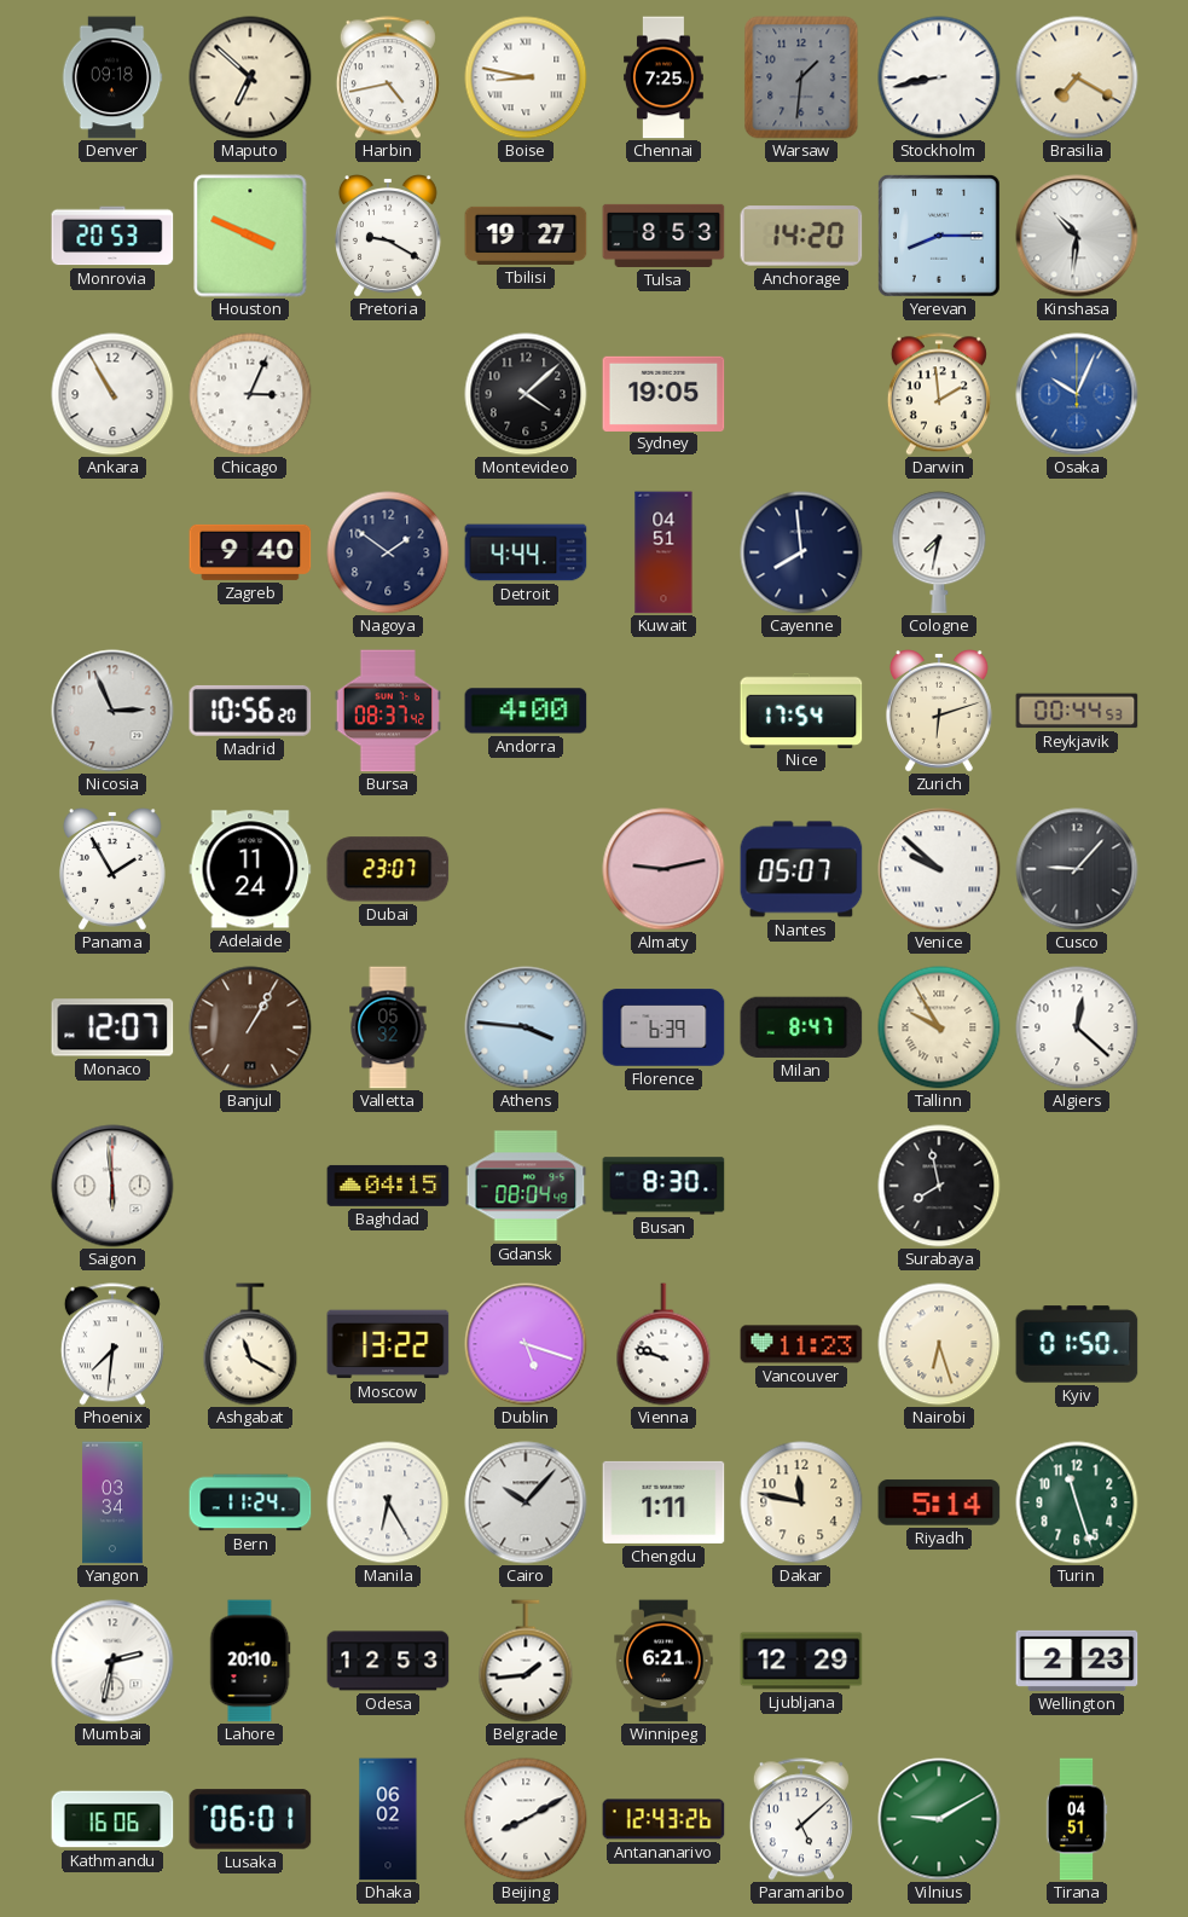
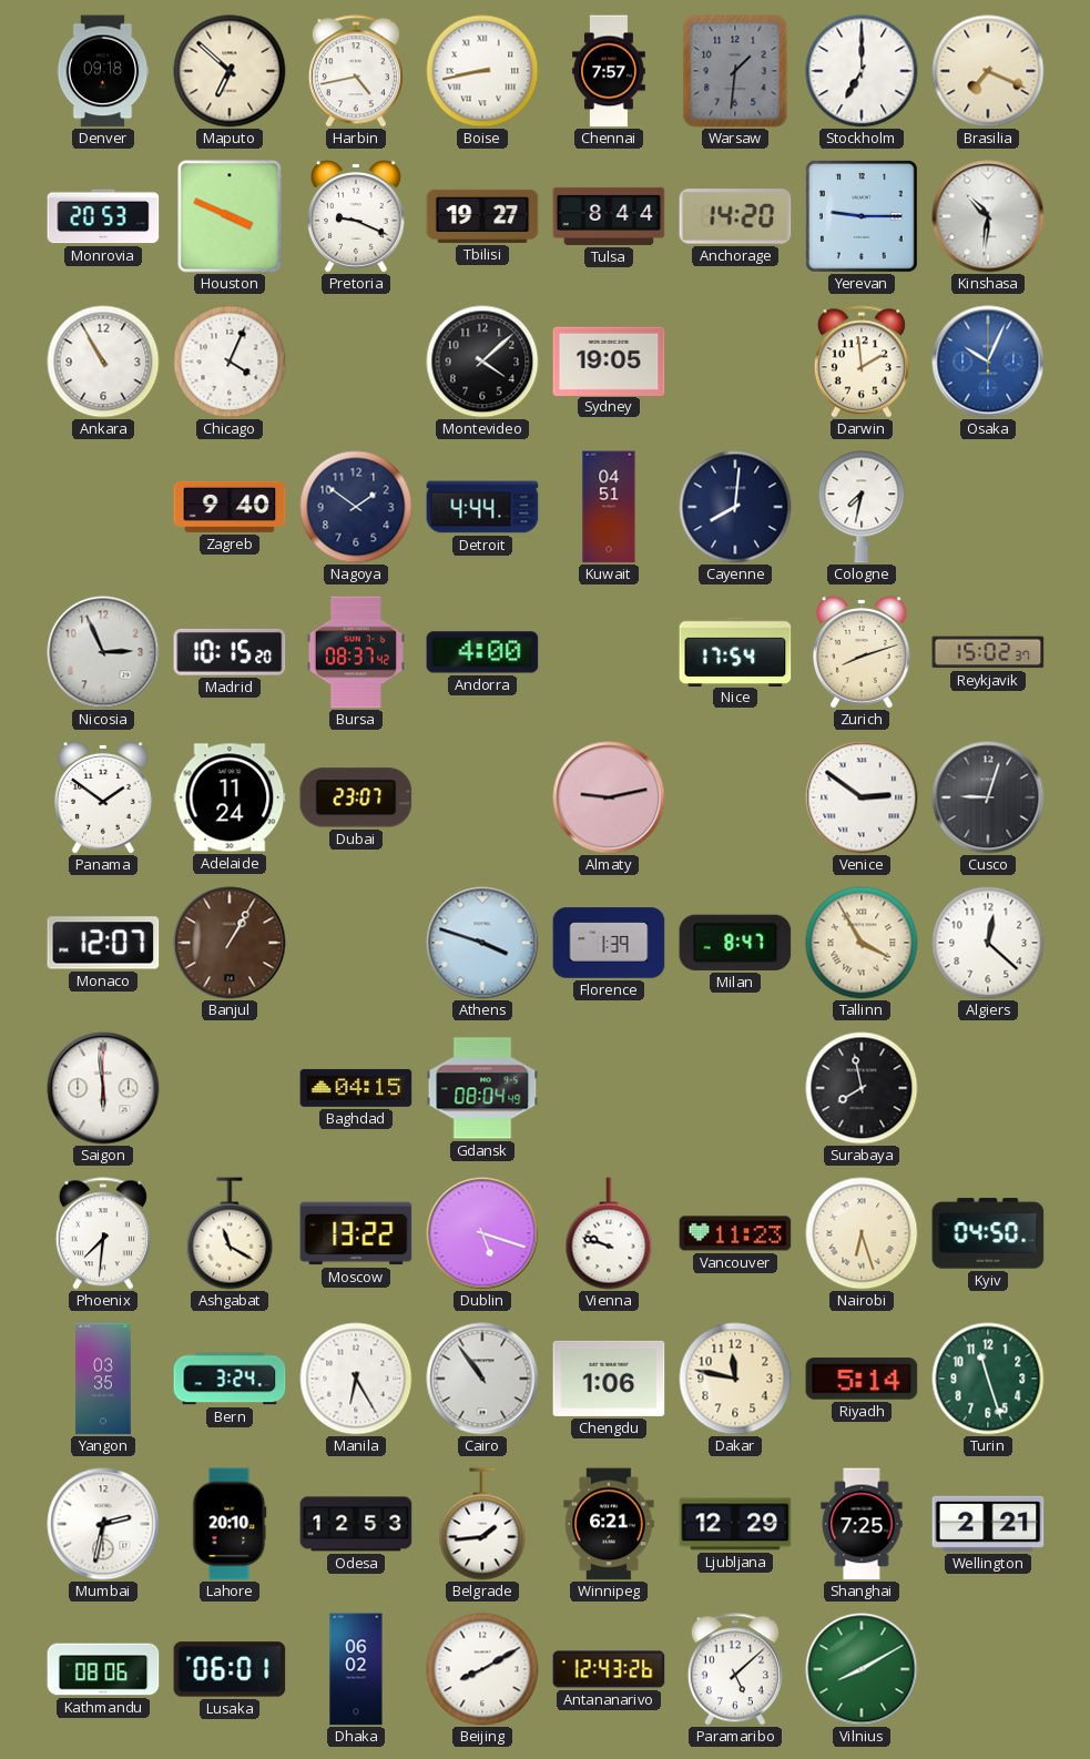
Boise: 8:47 -> 8:43 (482, 71)
Chennai: 7:25 -> 7:57 (610, 71)
Stockholm: 8:43 -> 7:00 (862, 71)
Brasilia: 7:20 -> 7:19 (988, 71)
Pretoria: 9:20 -> 9:19 (356, 217)
Tulsa: 8:53 -> 8:44 (609, 216)
Yerevan: 8:15 -> 9:15 (863, 217)
Chicago: 3:04 -> 4:04 (230, 362)
Cayenne: 7:59 -> 8:01 (735, 507)
Madrid: 10:56 -> 10:15 (230, 652)
Zurich: 6:12 -> 8:12 (862, 653)
Reykjavik: 00:44 -> 15:02 (988, 652)
Panama: 1:55 -> 1:51 (103, 799)
Nantes: 05:07 -> none (801, 869)
Venice: 9:52 -> 2:51 (862, 797)
Cusco: 9:07 -> 9:03 (988, 797)
Valletta: 05:32 -> none (388, 1027)
Athens: 3:46 -> 3:48 (482, 943)
Florence: 6:39 -> 1:39 (609, 943)
Tallinn: 9:55 -> 3:55 (862, 943)
Busan: 8:30 -> none (663, 1186)
Kyiv: 01:50 -> 04:50 (988, 1233)
Yangon: 03:34 -> 03:35 (103, 1379)
Bern: 11:24 -> 3:24 (230, 1379)
Cairo: 10:07 -> 10:54 (482, 1379)
Chengdu: 1:11 -> 1:06 (609, 1379)
Shanghai: none -> 7:25 (862, 1524)
Wellington: 2:23 -> 2:21 (988, 1524)
Kathmandu: 16:06 -> 08:06 (103, 1669)
Vilnius: 9:10 -> 8:10 (862, 1669)
Tirana: 04:51 -> none (1077, 1819)
